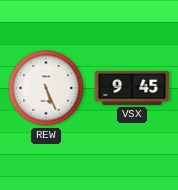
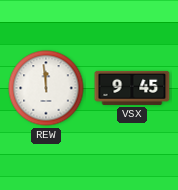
REW: 5:26 -> 11:59 (46, 88)
